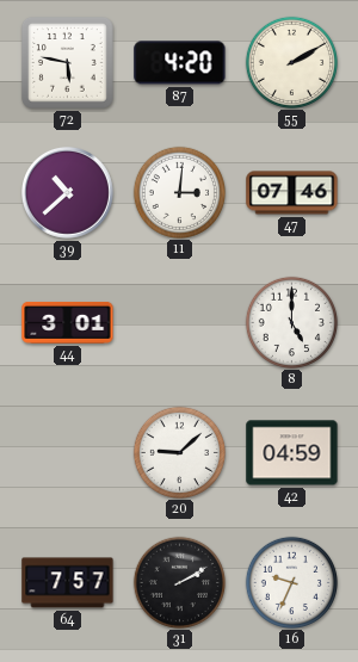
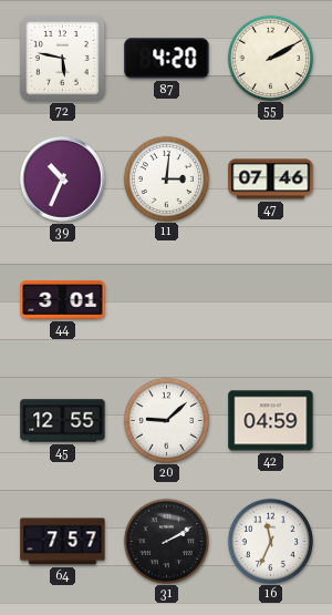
39: 10:38 -> 10:34 (63, 180)
8: 5:00 -> none (291, 322)
45: none -> 12:55 (63, 421)
16: 9:34 -> 11:34 (270, 541)
